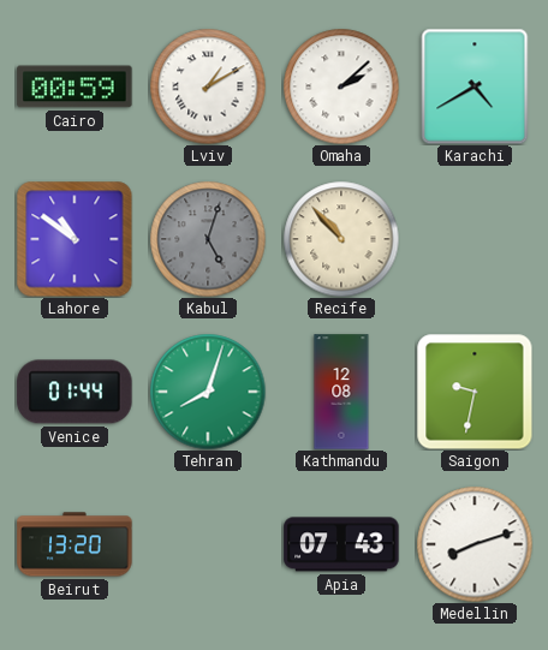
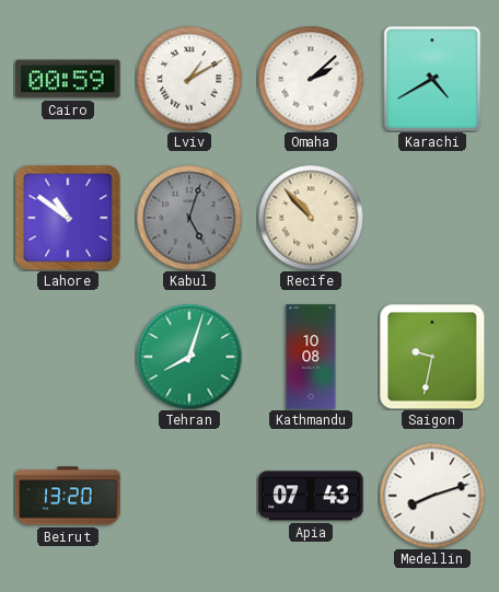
Venice: 01:44 -> none (75, 392)
Kathmandu: 12:08 -> 10:08 (311, 357)
